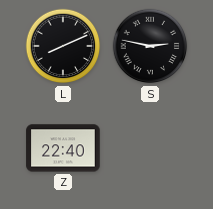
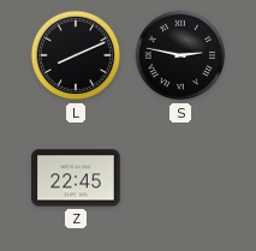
Z: 22:40 -> 22:45 (76, 178)
